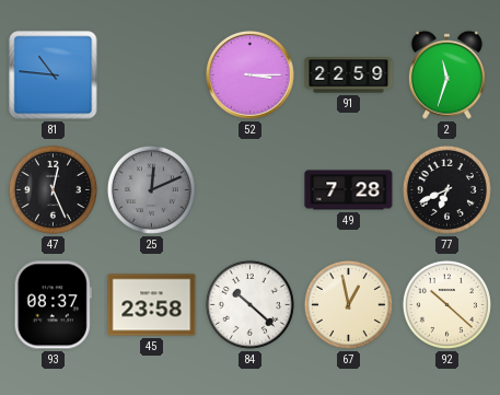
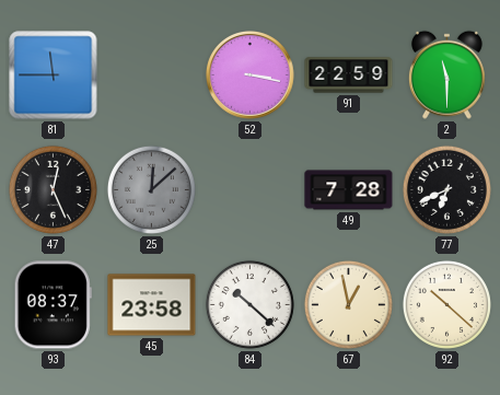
81: 10:46 -> 11:45 (54, 75)
52: 3:15 -> 3:17 (251, 75)
2: 11:33 -> 11:30 (446, 74)
25: 12:11 -> 12:08 (151, 189)
